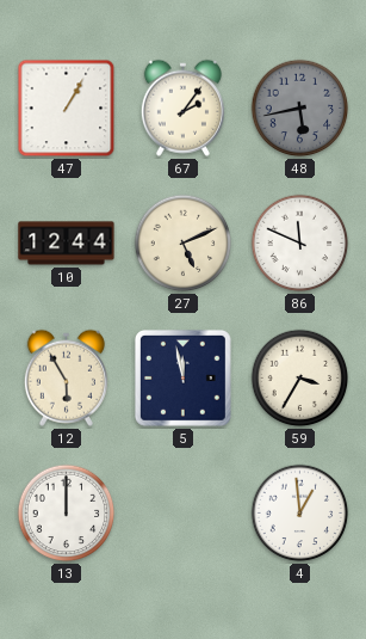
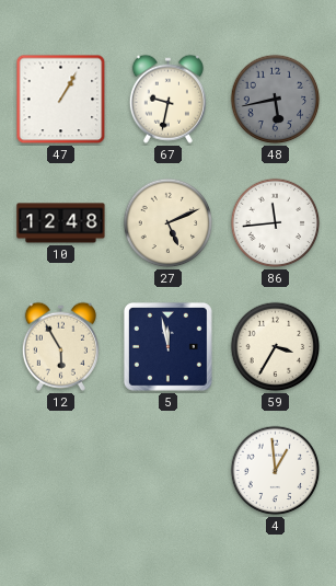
67: 2:06 -> 9:32 (167, 99)
10: 12:44 -> 12:48 (61, 223)
86: 11:49 -> 11:44 (276, 223)
13: 12:00 -> none (67, 514)
